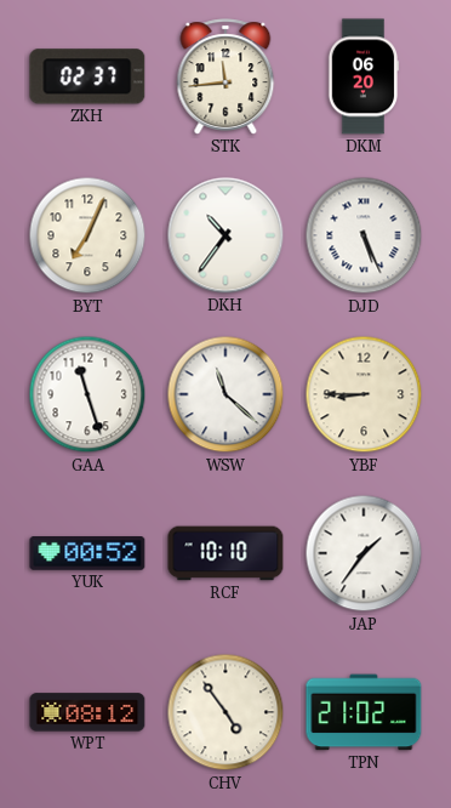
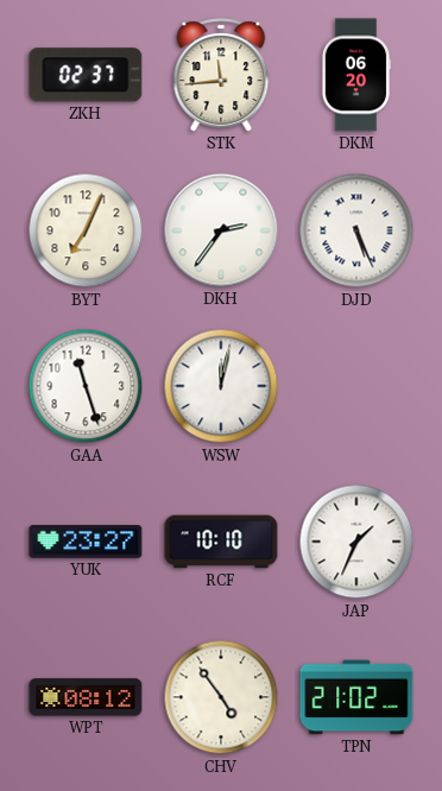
DKH: 10:36 -> 2:36 (221, 230)
WSW: 11:22 -> 12:02 (221, 386)
YBF: 8:45 -> none (364, 394)
YUK: 00:52 -> 23:27 (86, 542)
JAP: 1:36 -> 1:34 (356, 542)
